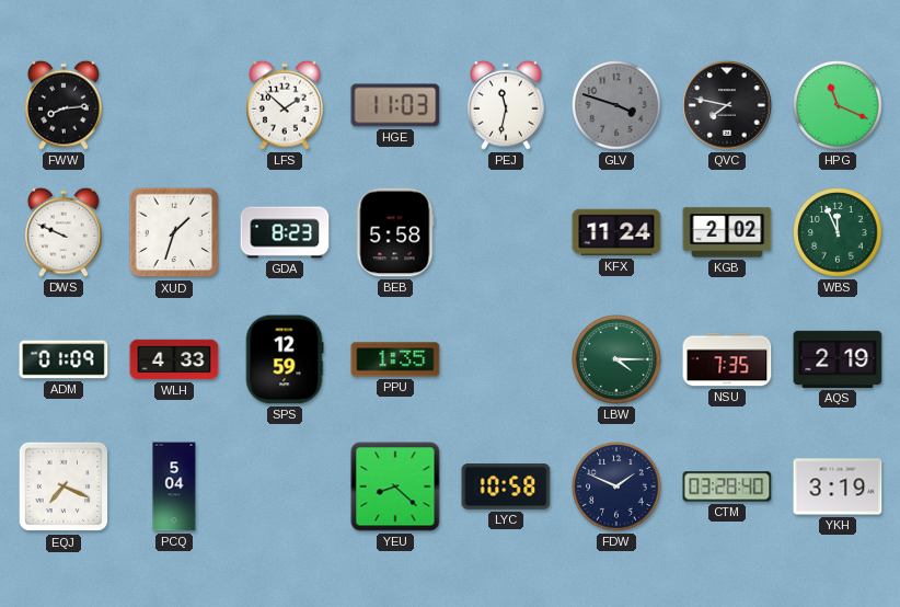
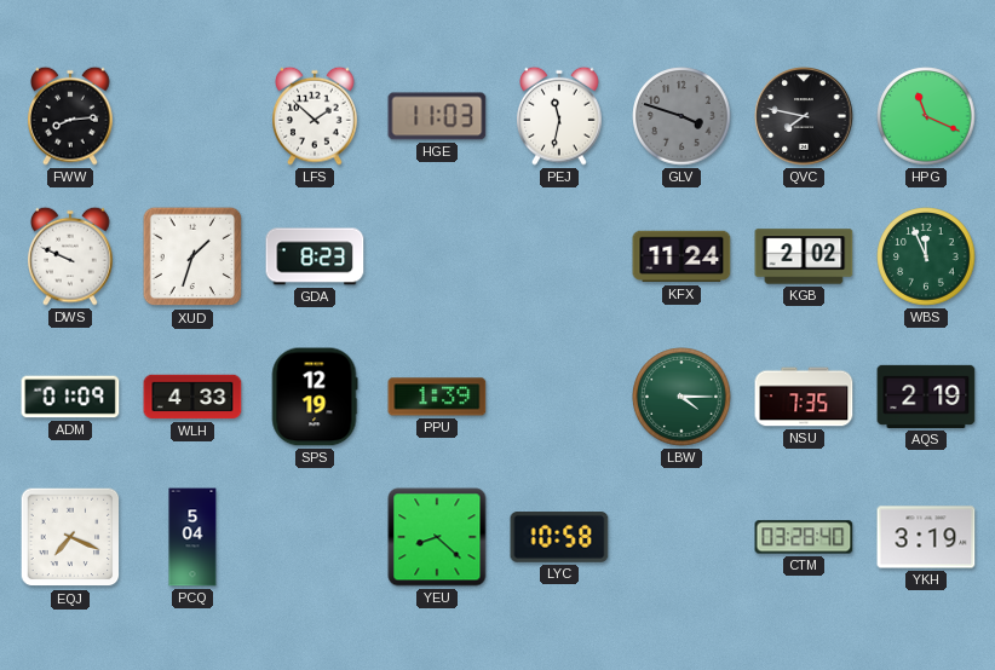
BEB: 5:58 -> none (395, 232)
SPS: 12:59 -> 12:19 (315, 397)
PPU: 1:35 -> 1:39 (437, 397)
FDW: 1:49 -> none (616, 486)
